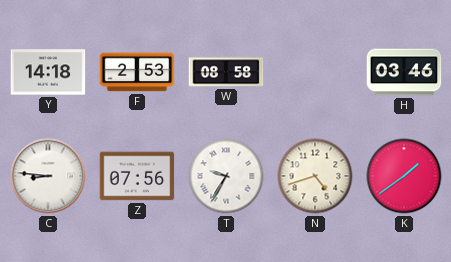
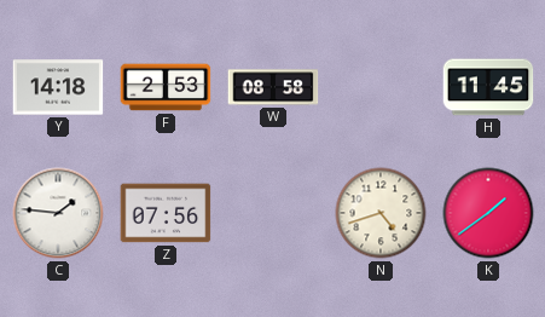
H: 03:46 -> 11:45 (488, 87)
C: 8:46 -> 1:46 (58, 213)
T: 9:35 -> none (226, 176)
